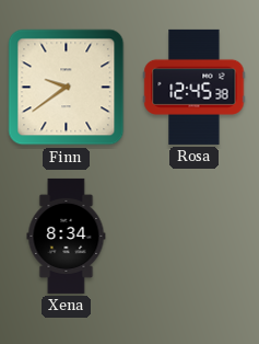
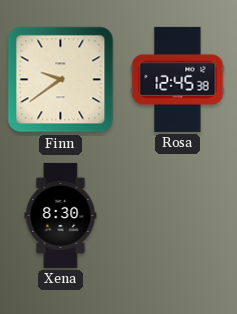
Xena: 8:34 -> 8:30 (61, 215)
